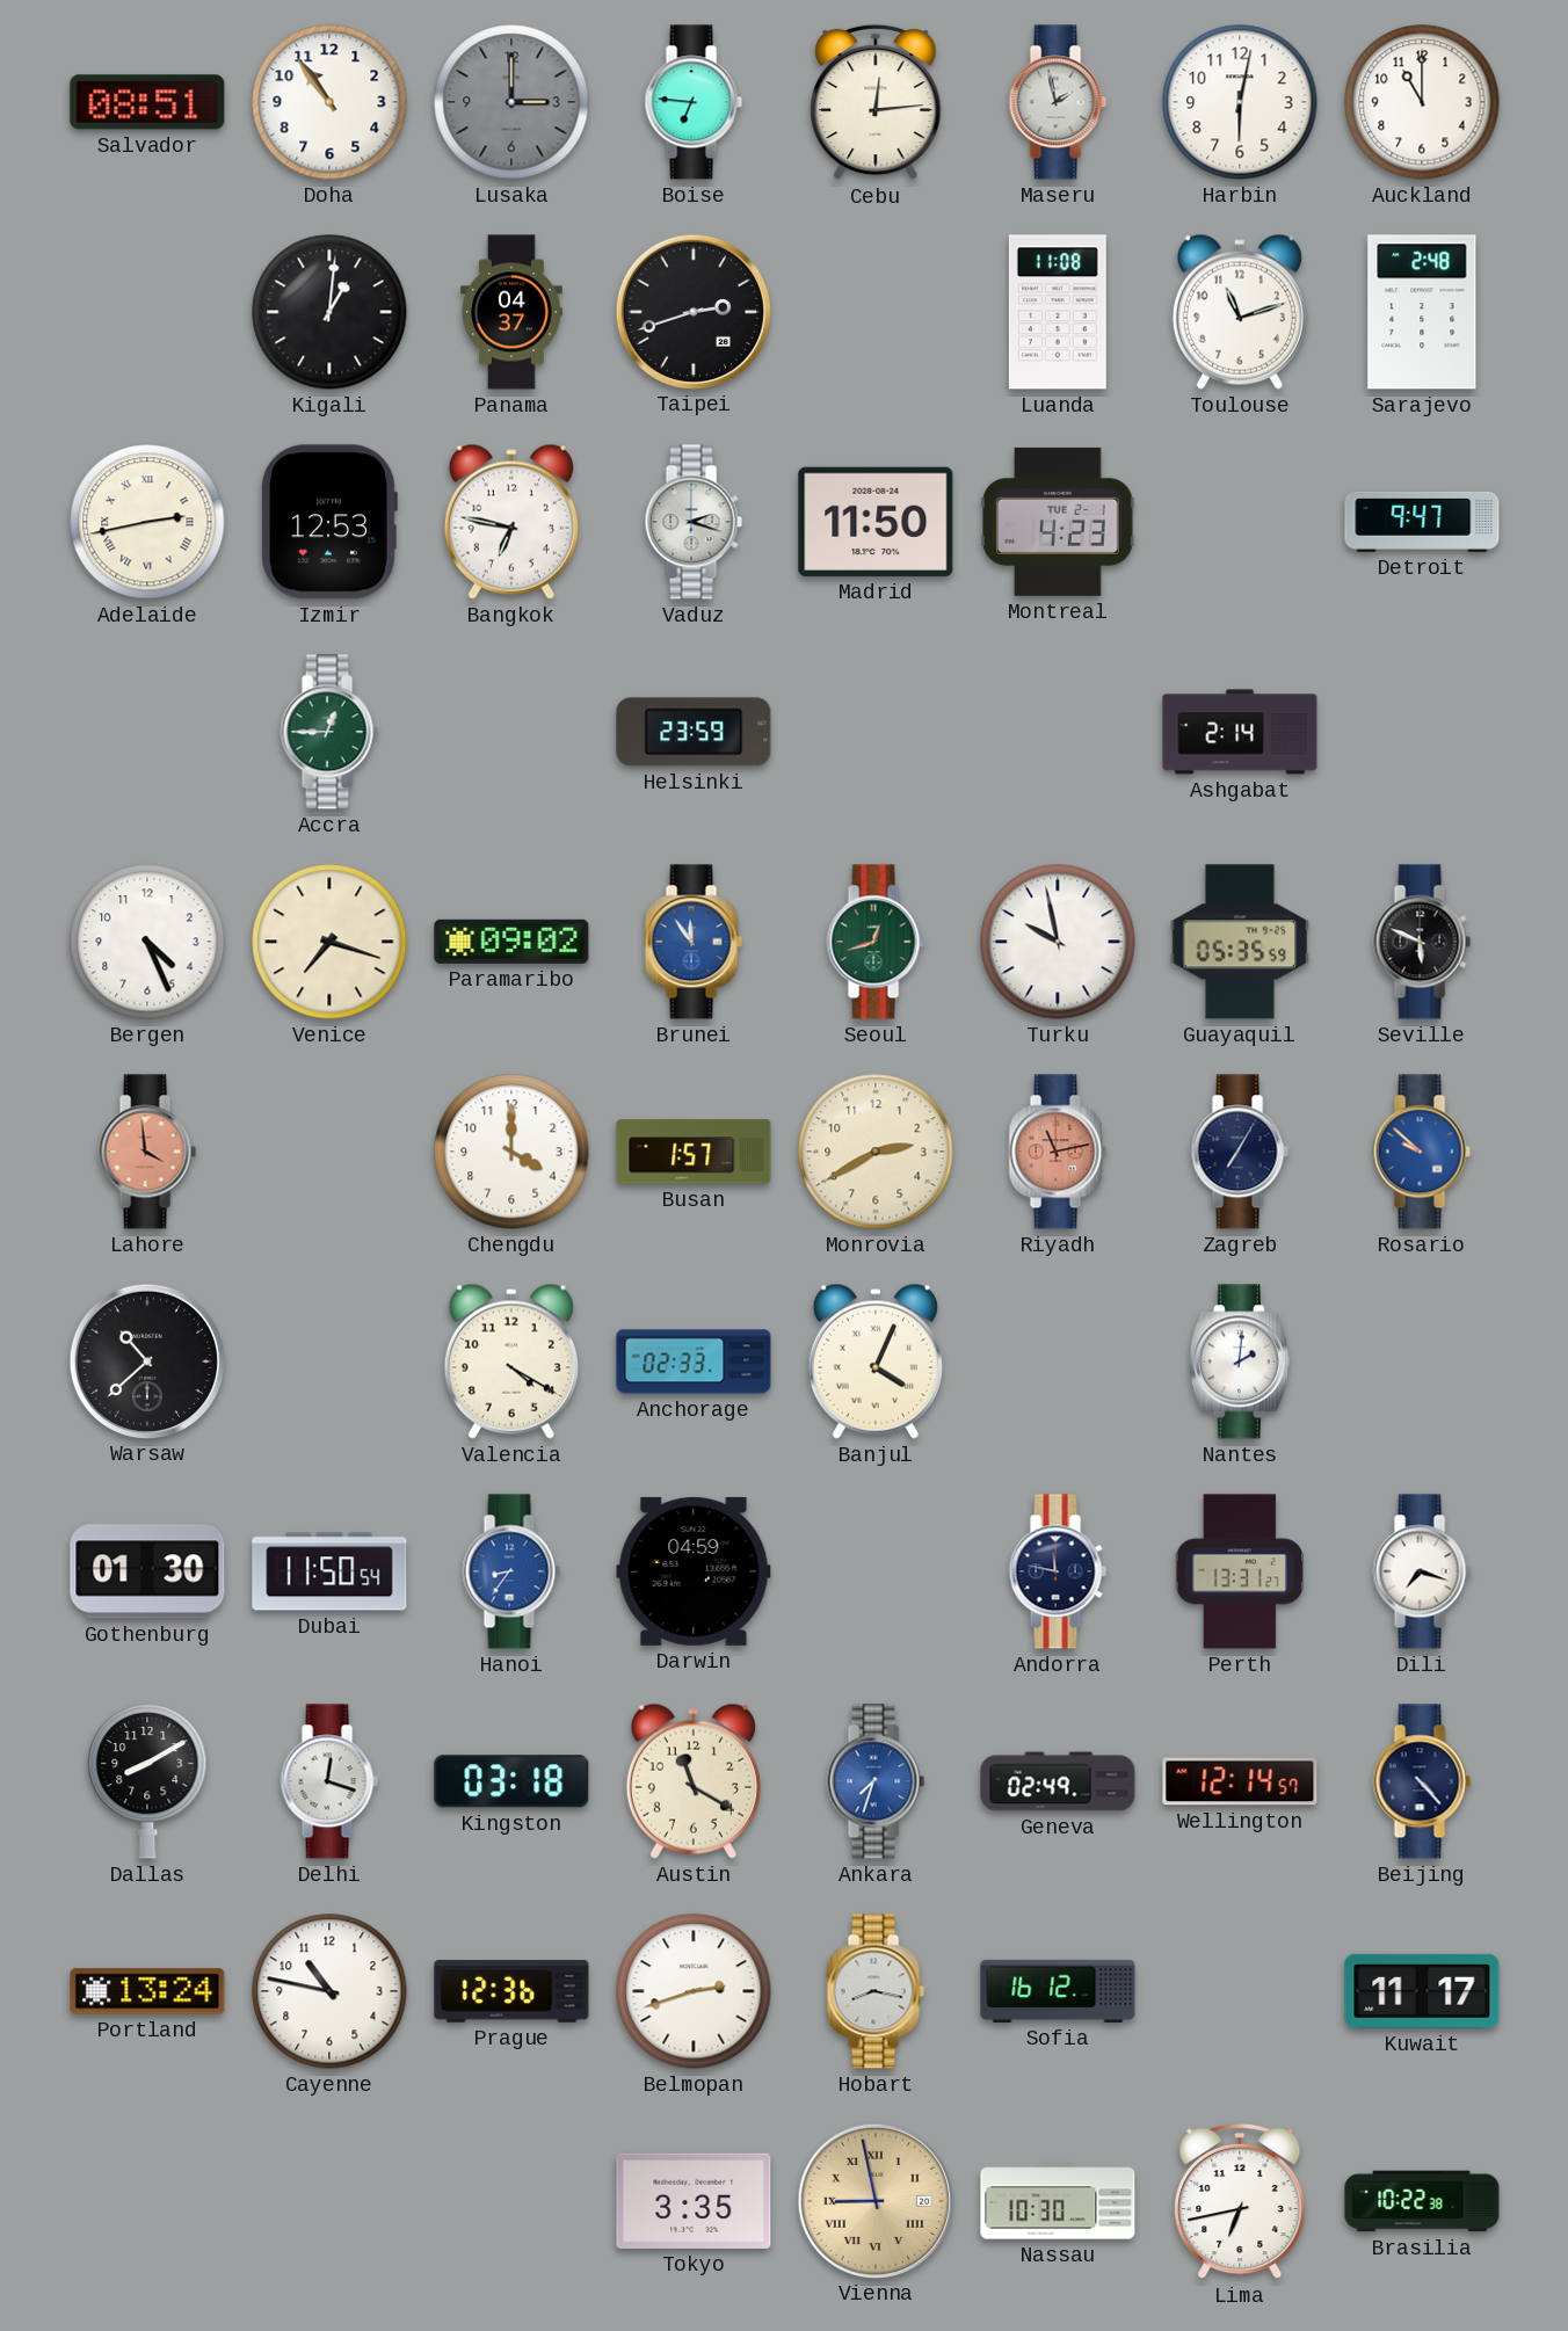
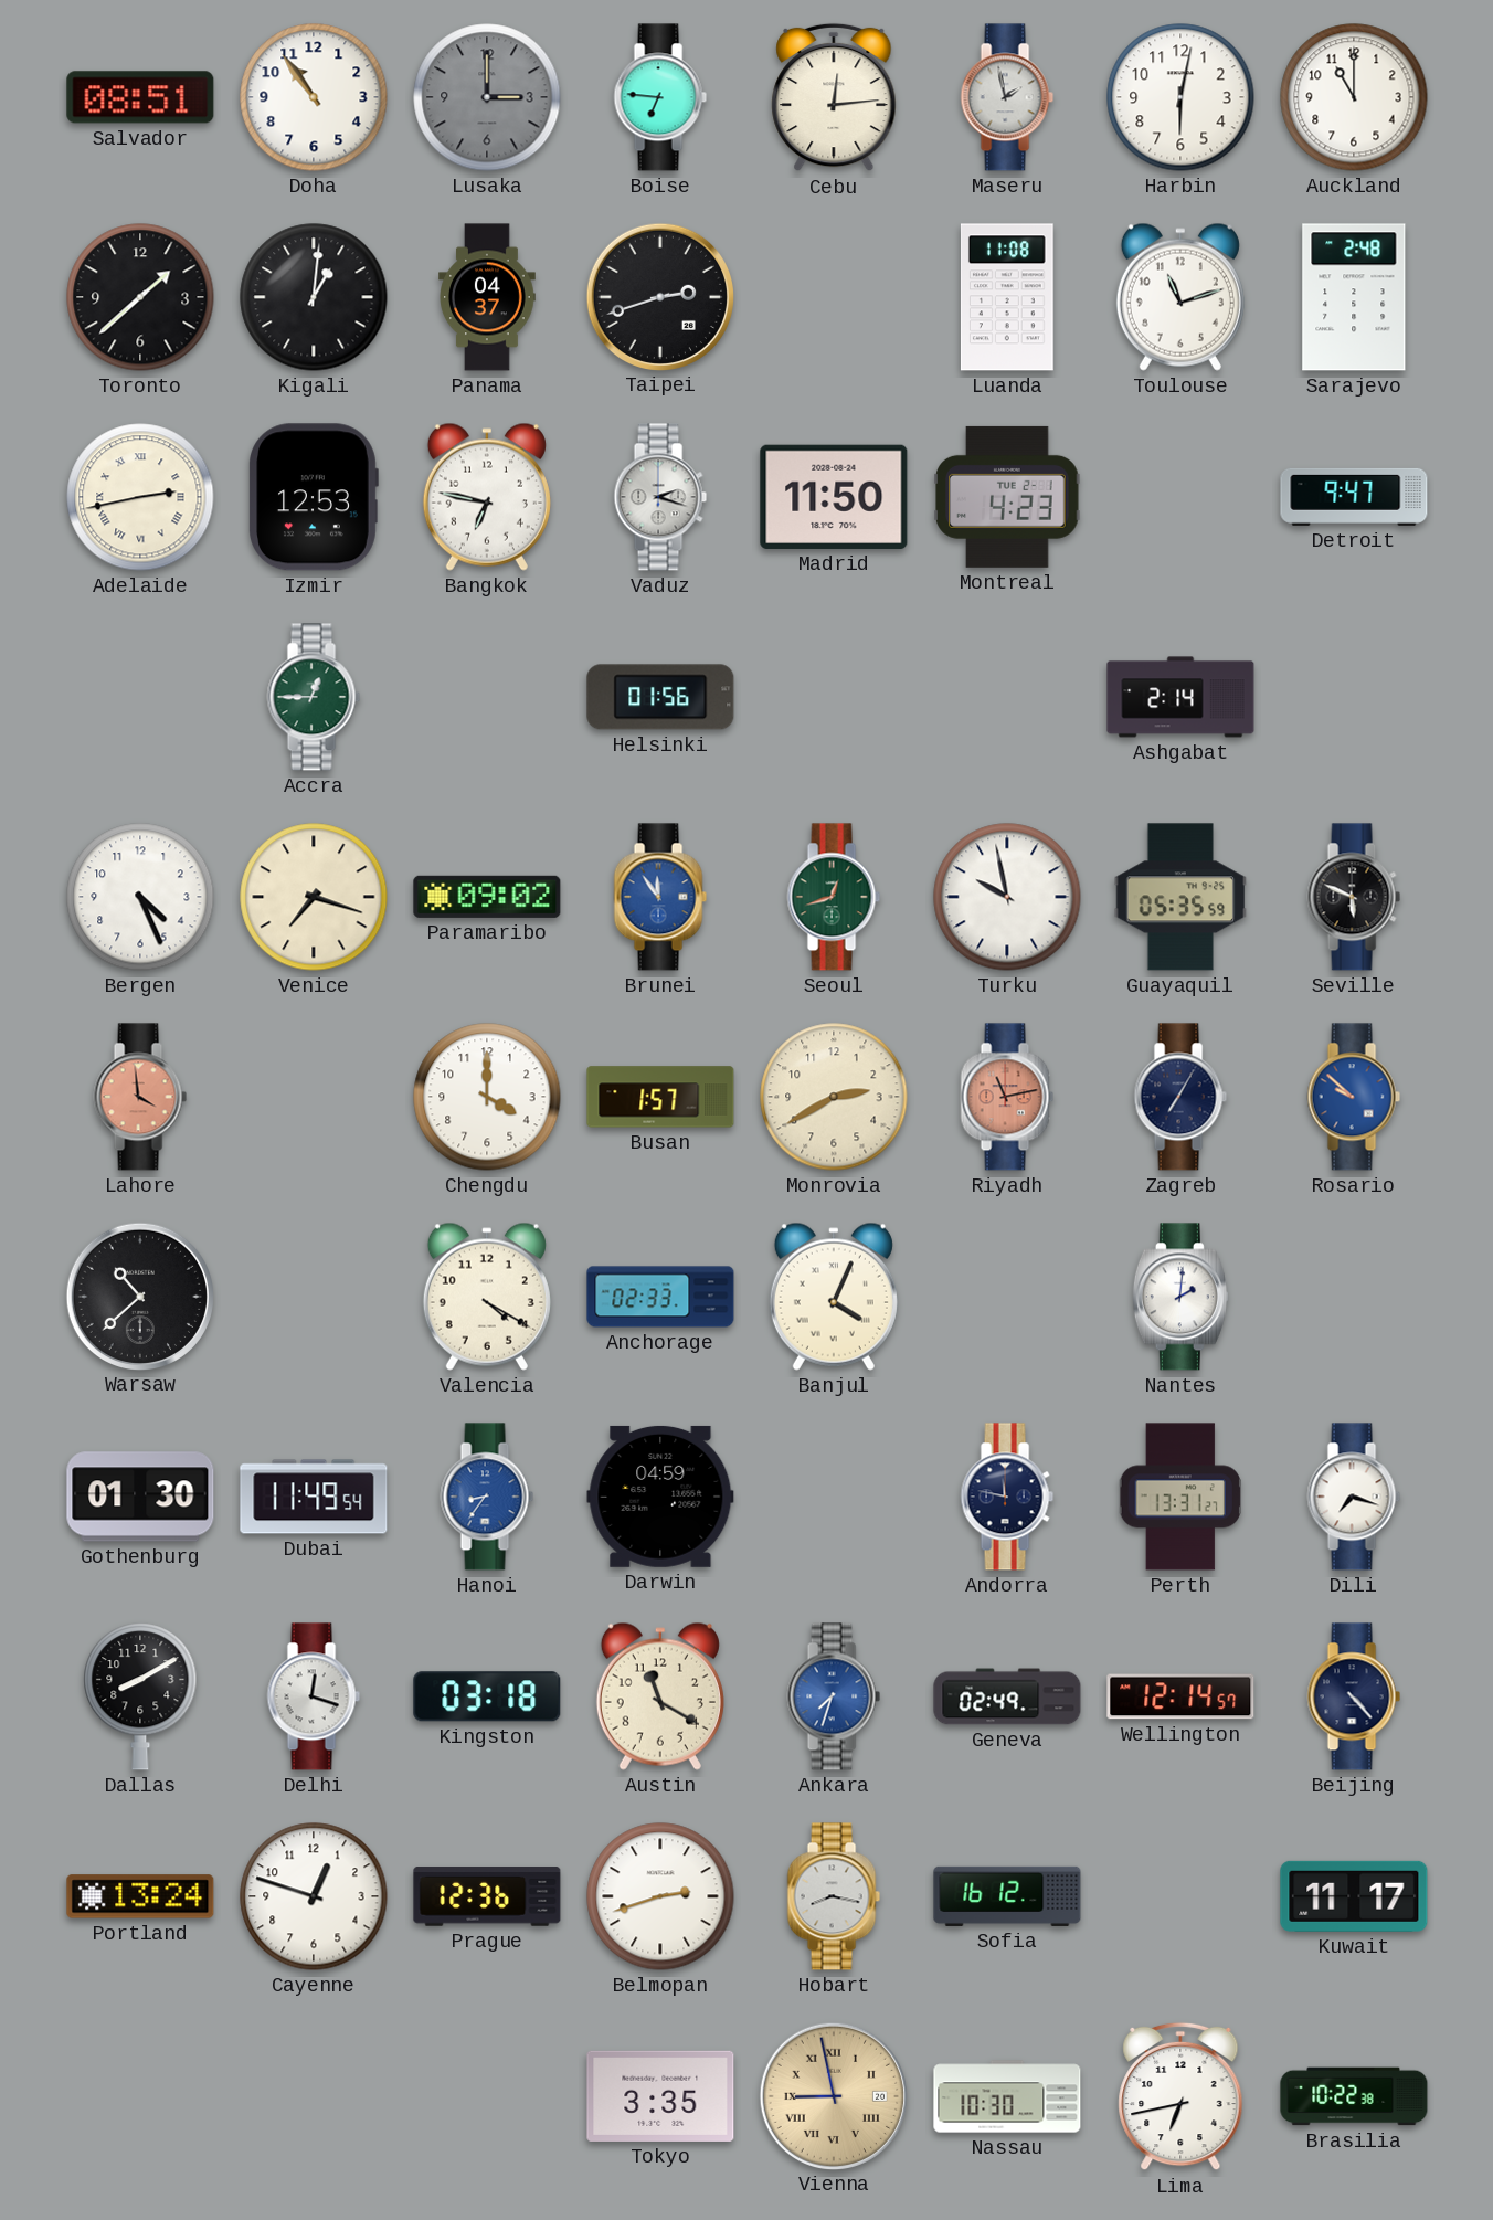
Toronto: none -> 1:38 (140, 297)
Helsinki: 23:59 -> 01:56 (660, 697)
Dubai: 11:50 -> 11:49 (314, 1497)
Cayenne: 10:47 -> 12:48 (314, 1896)
